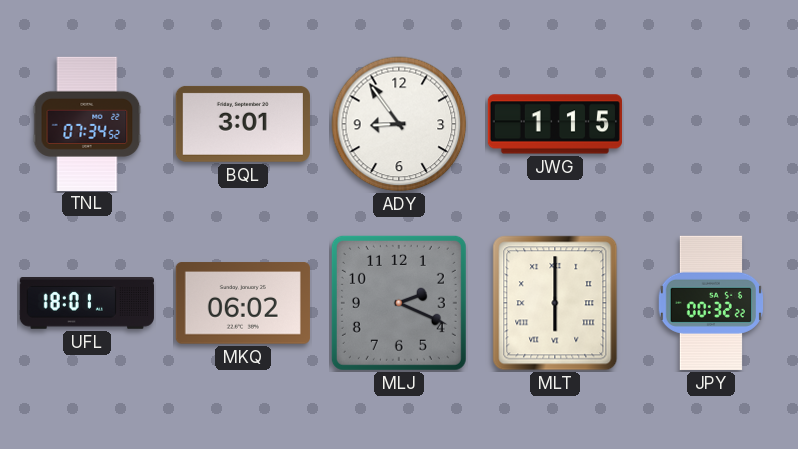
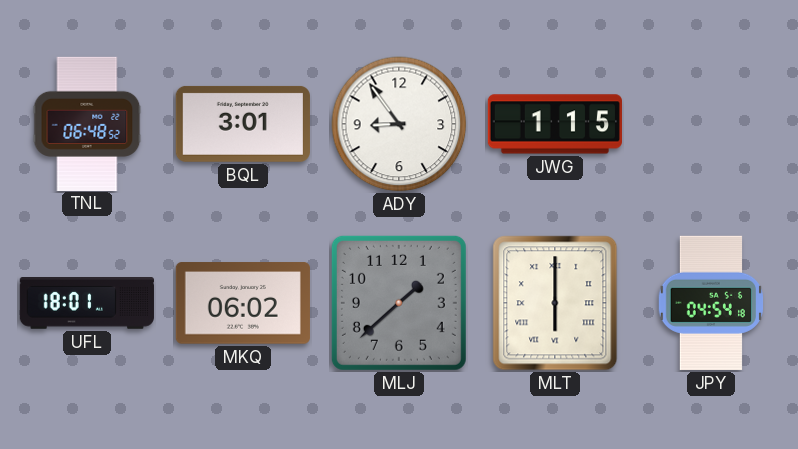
TNL: 07:34 -> 06:48 (87, 123)
MLJ: 2:19 -> 1:38 (399, 303)
JPY: 00:32 -> 04:54 (711, 303)
